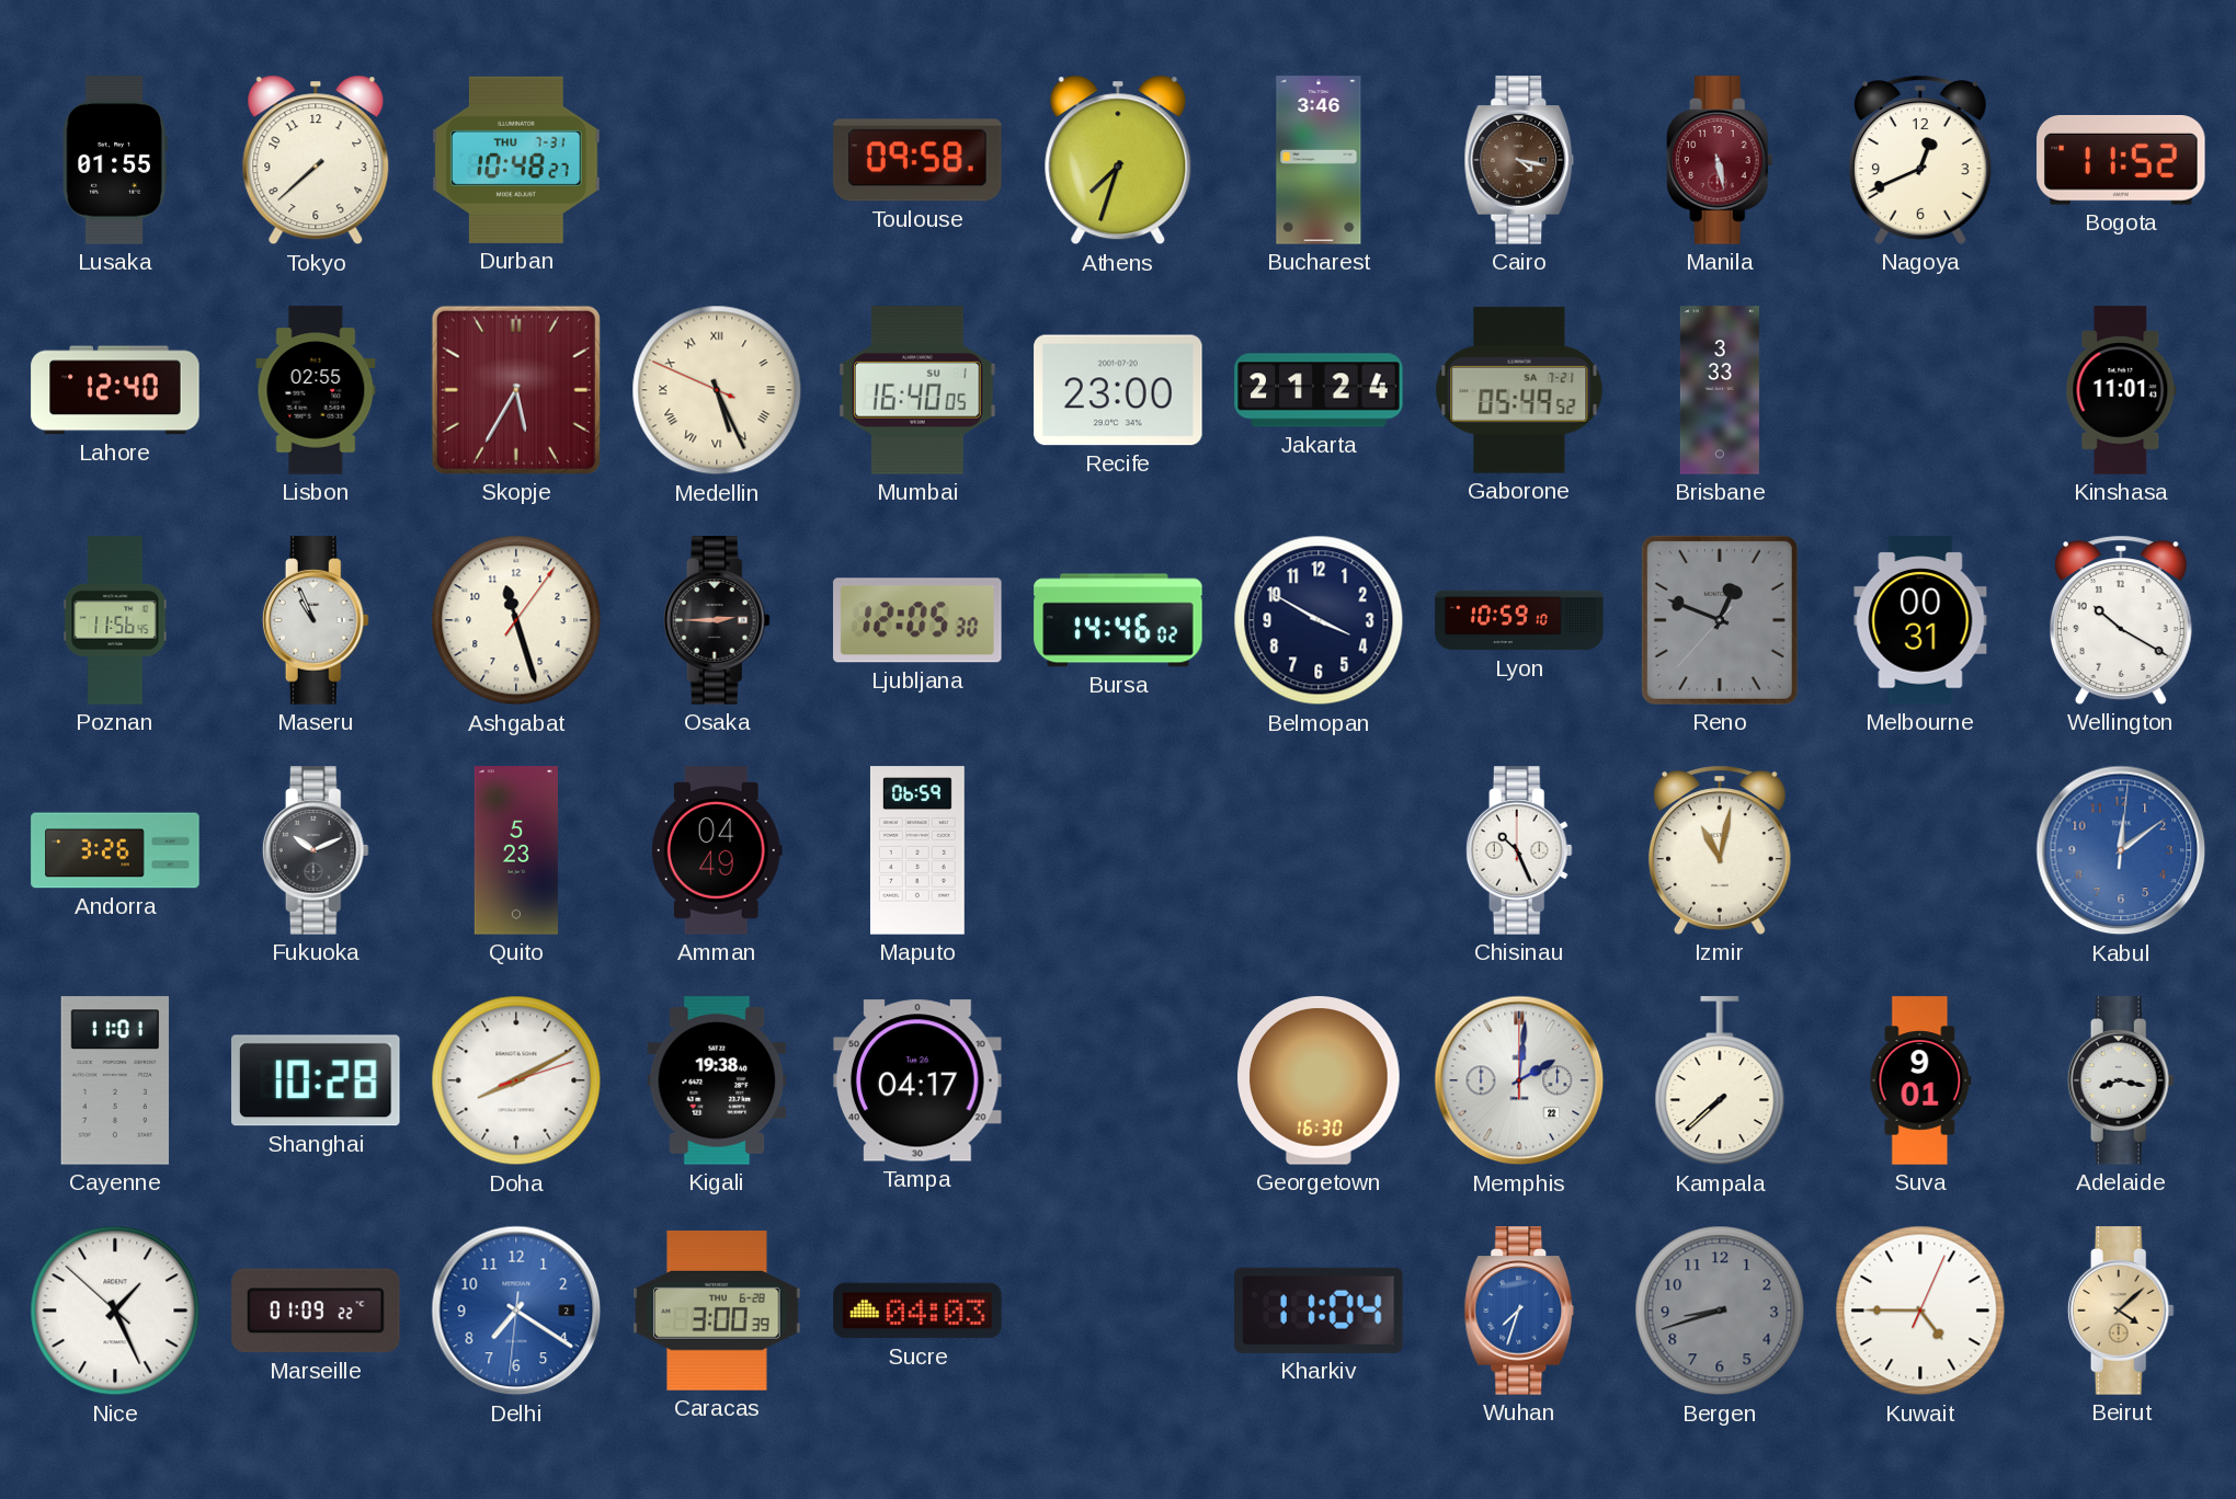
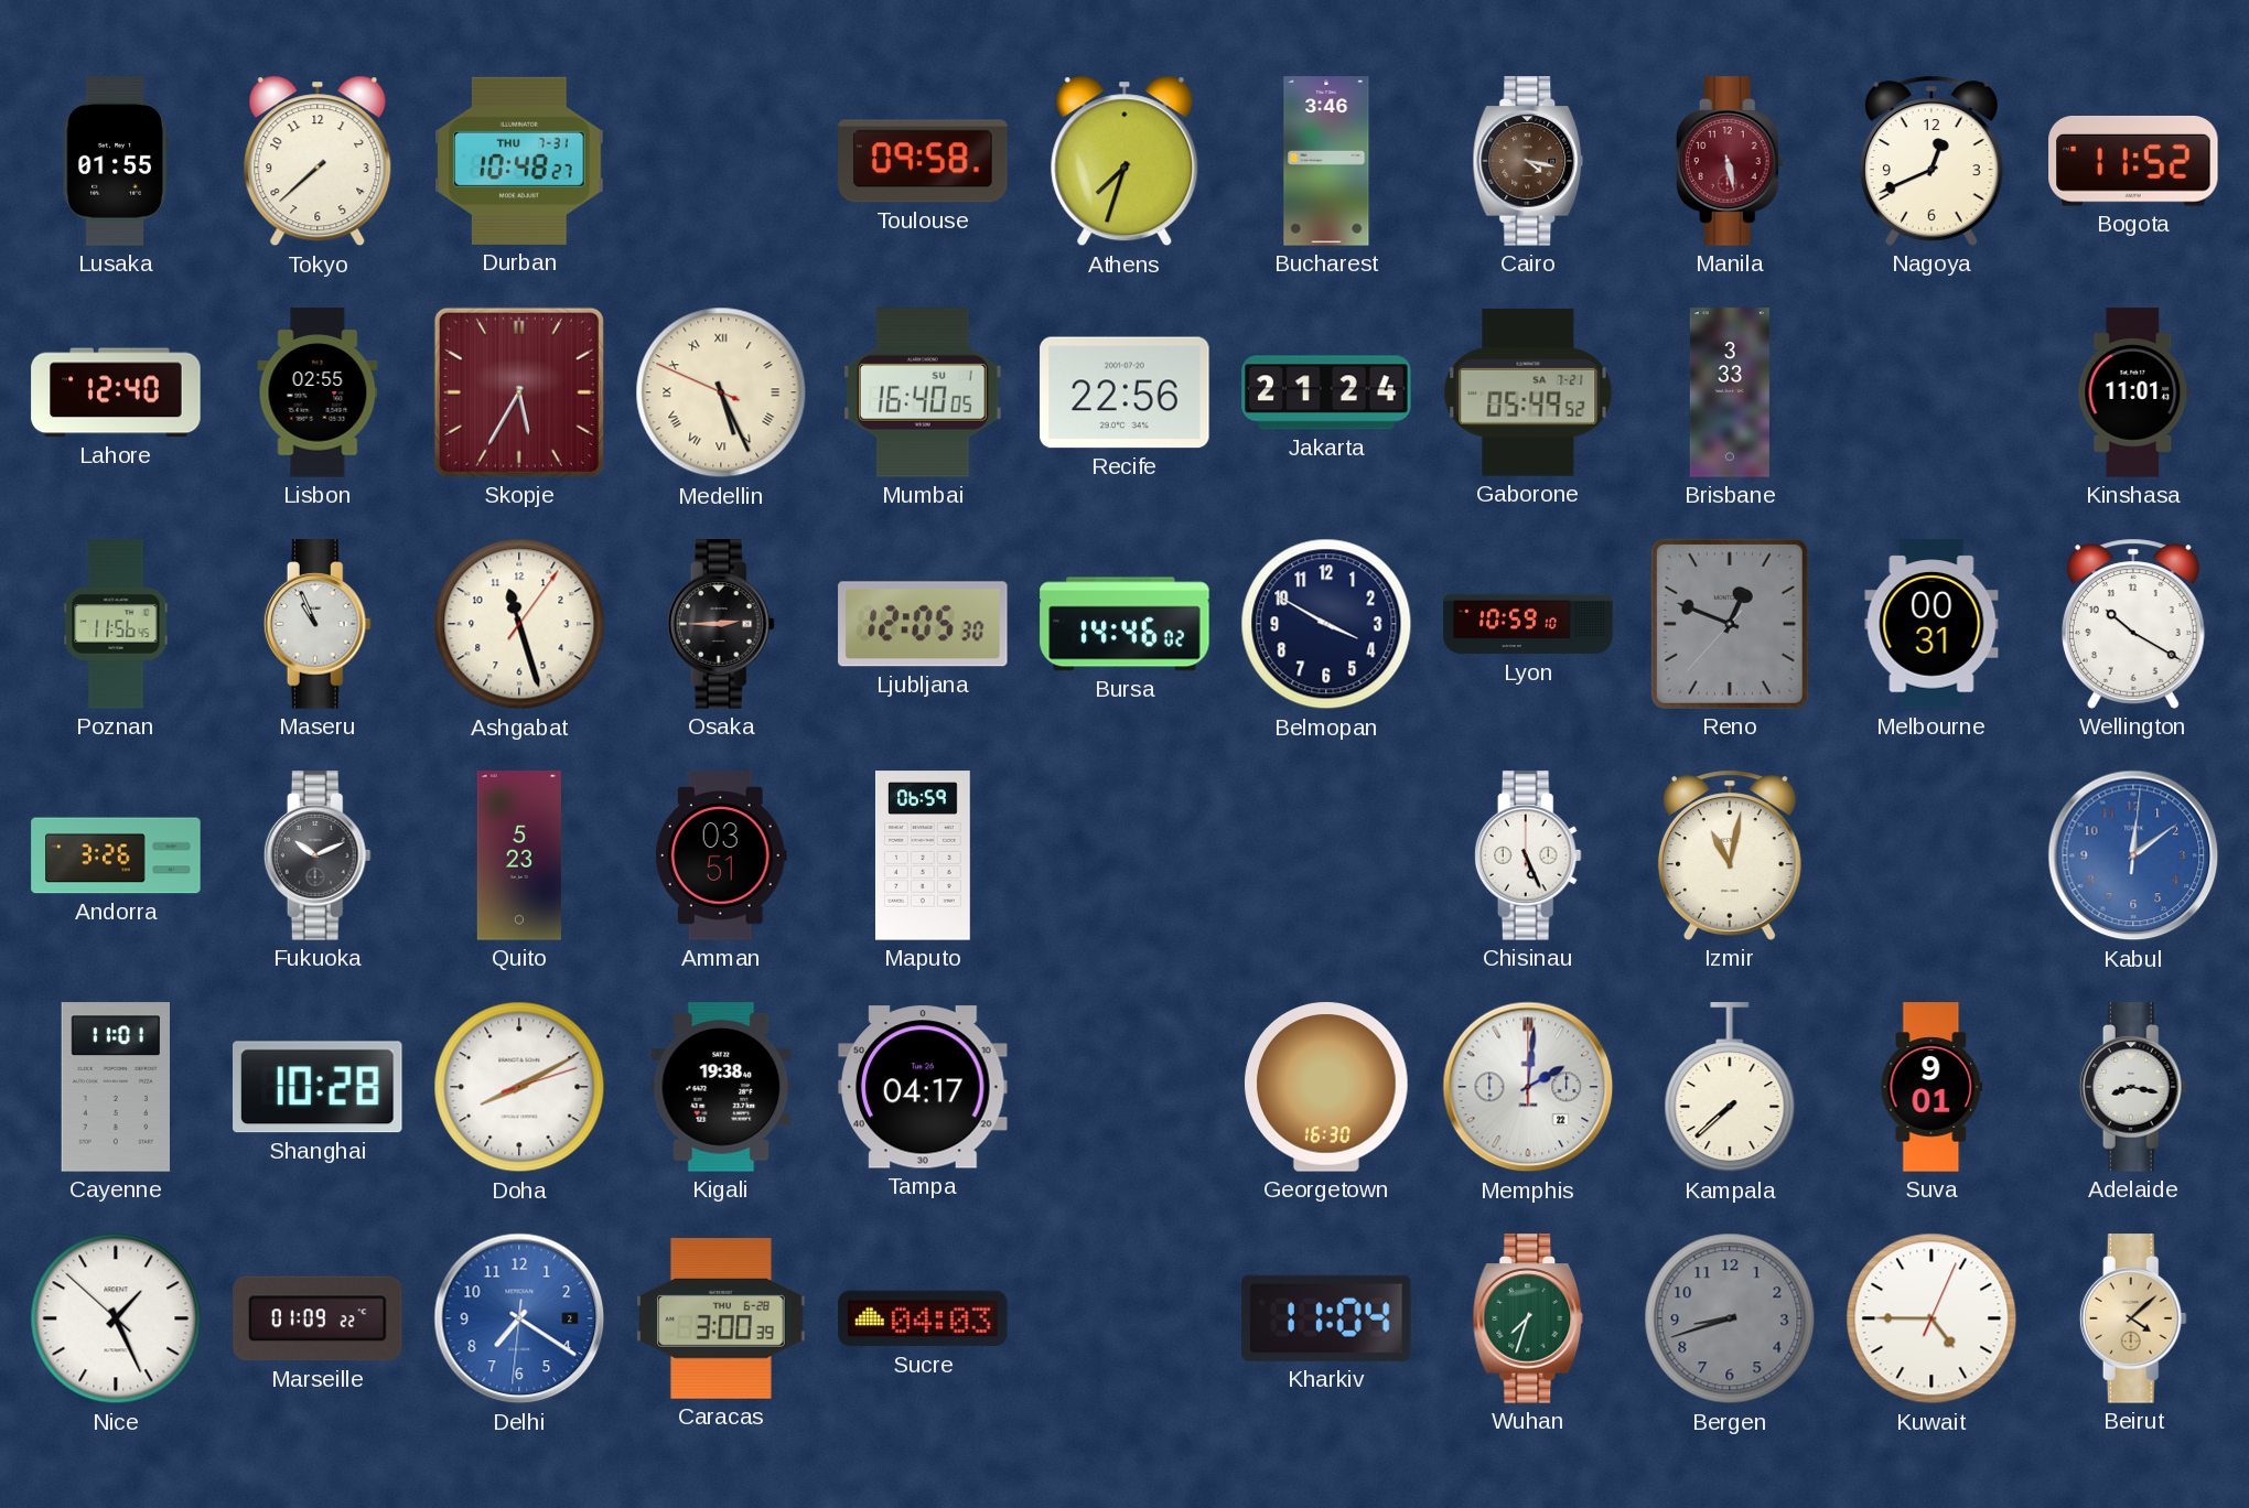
Recife: 23:00 -> 22:56 (1124, 392)
Amman: 04:49 -> 03:51 (721, 855)
Chisinau: 10:26 -> 5:26 (1528, 855)
Wuhan dial: blue -> green (1528, 1318)
